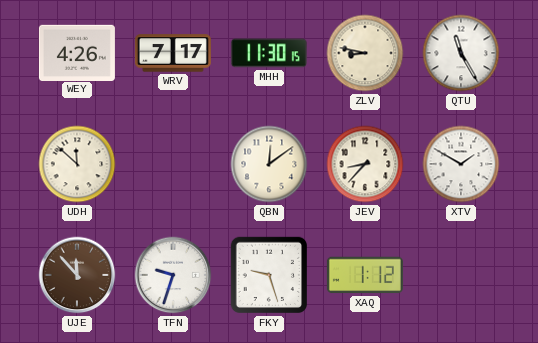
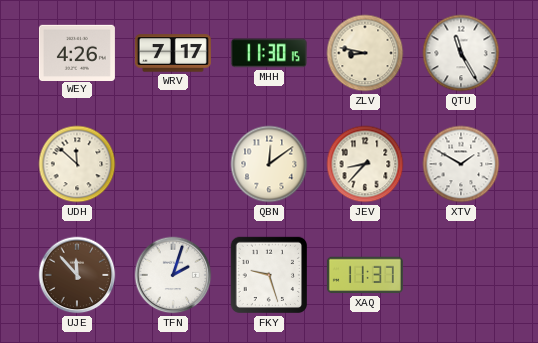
TFN: 9:33 -> 2:03 (173, 275)
XAQ: 1:12 -> 11:37 (365, 275)
